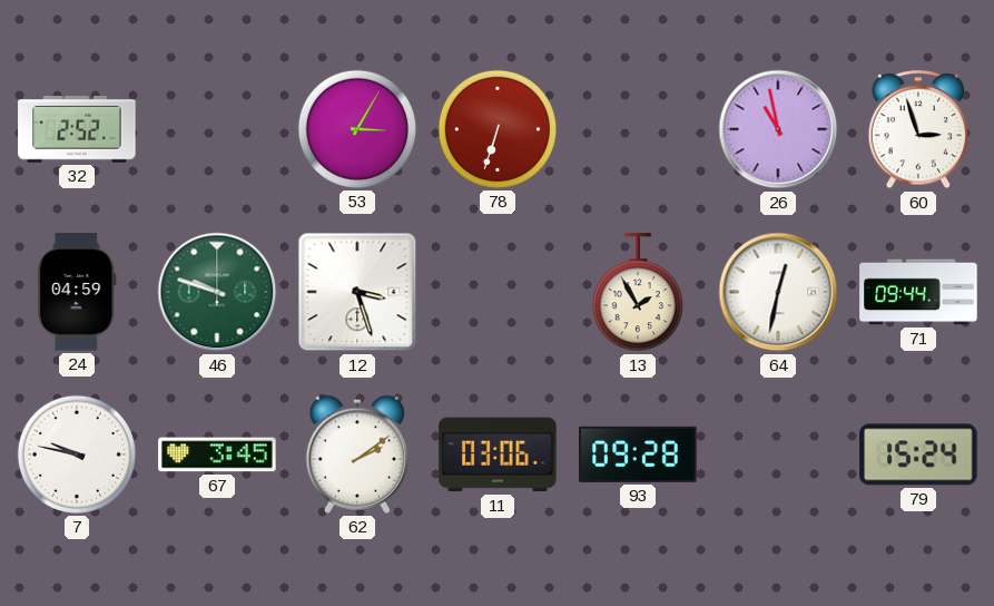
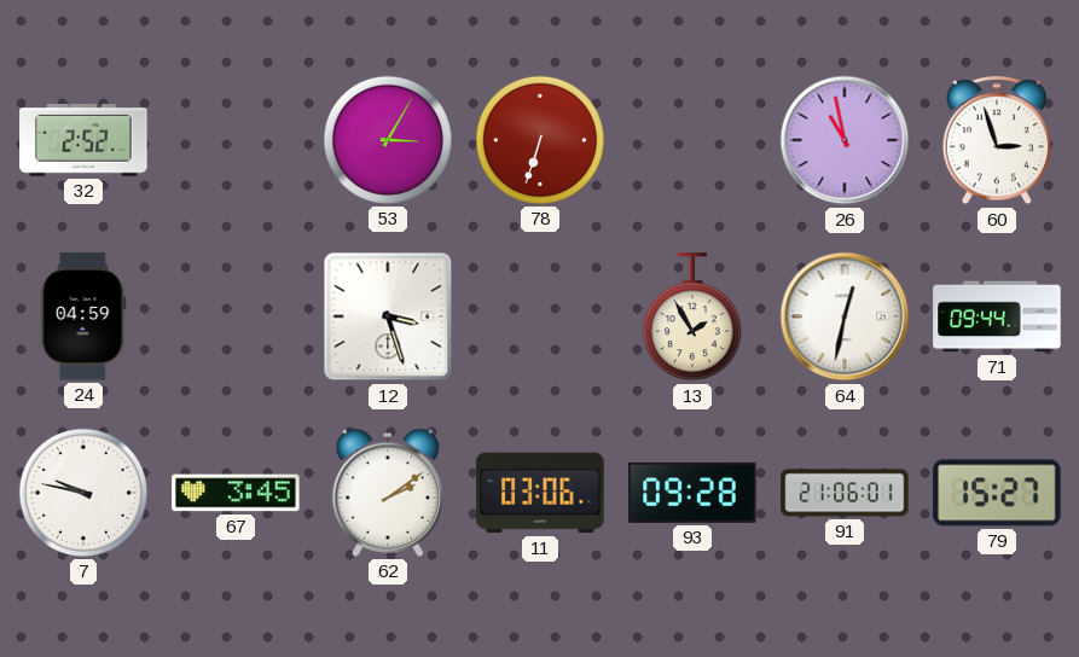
46: 9:48 -> none (217, 292)
91: none -> 21:06 (845, 493)
79: 15:24 -> 15:27 (997, 493)
